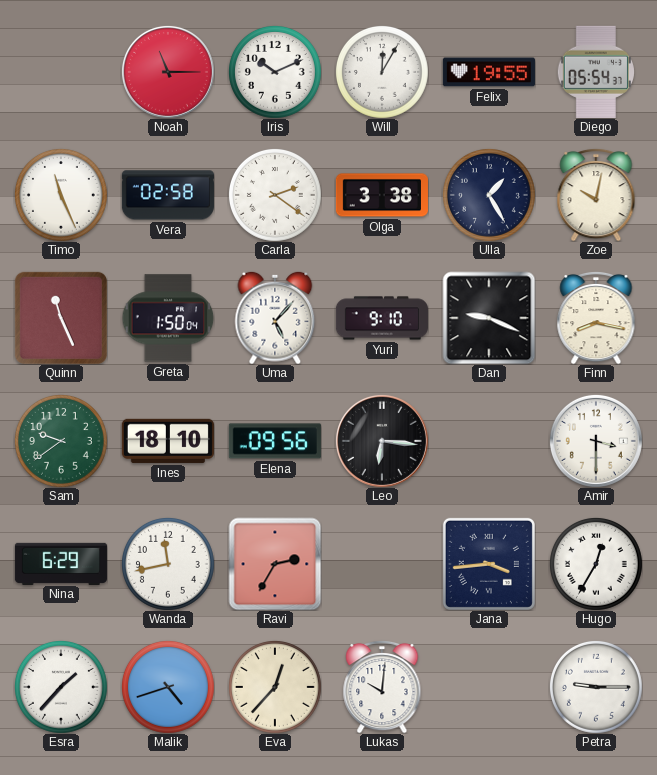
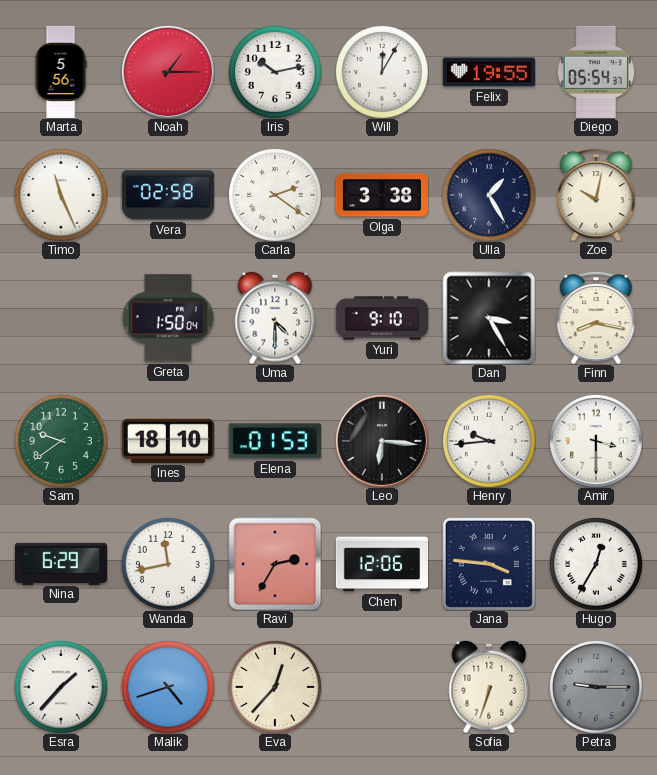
Marta: none -> 5:56 (61, 72)
Noah: 11:15 -> 1:15 (168, 72)
Iris: 10:11 -> 10:13 (275, 72)
Quinn: 11:26 -> none (61, 318)
Uma: 5:07 -> 4:30 (275, 318)
Dan: 9:19 -> 3:25 (489, 318)
Elena: 09:56 -> 01:53 (275, 441)
Henry: none -> 9:44 (489, 441)
Chen: none -> 12:06 (382, 564)
Jana: 3:44 -> 3:46 (489, 564)
Lukas: 10:01 -> none (382, 687)
Sofia: none -> 6:33 (489, 687)
Petra dial: white -> grey (596, 687)
